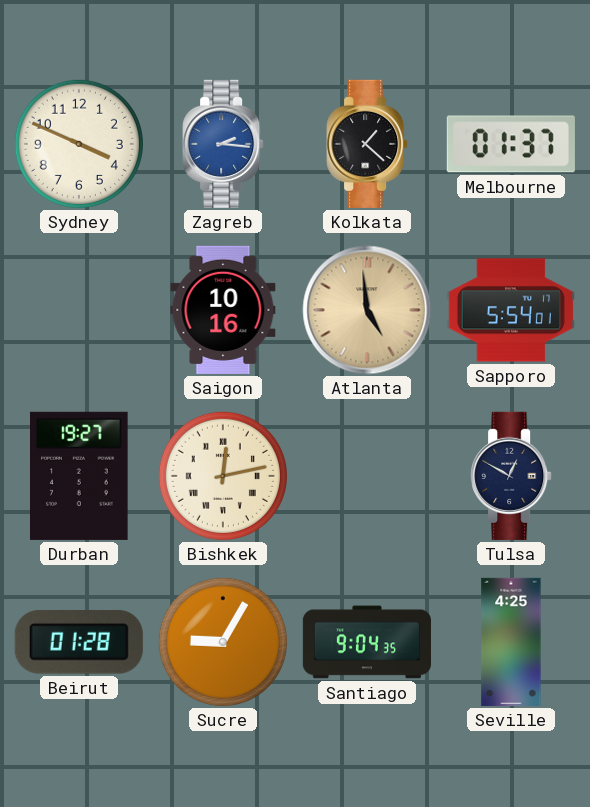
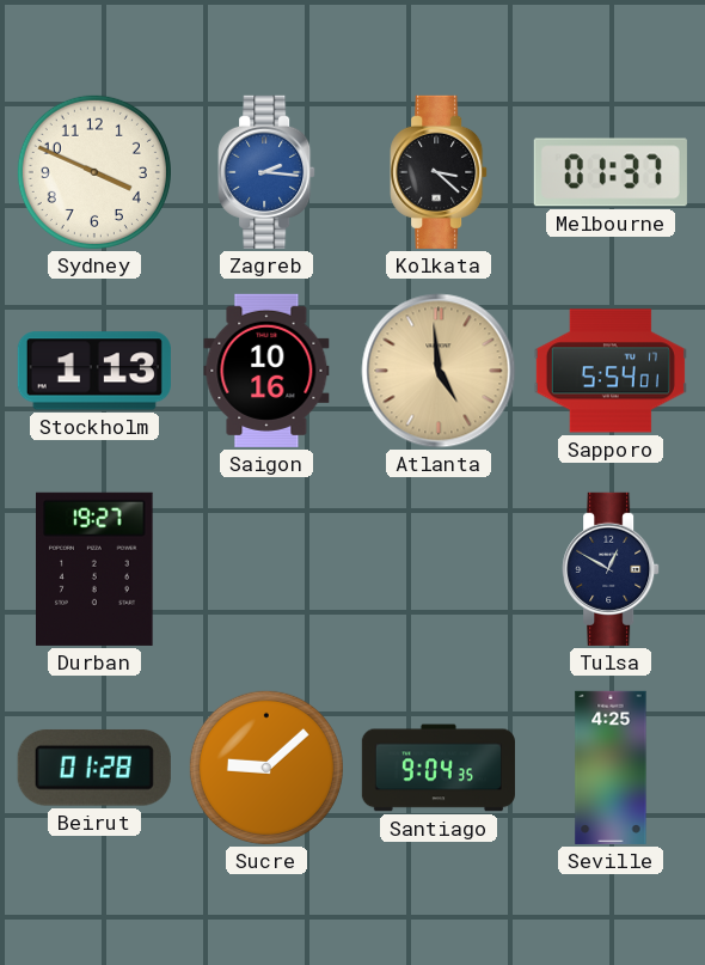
Kolkata: 1:22 -> 3:22 (439, 172)
Stockholm: none -> 1:13 (94, 371)
Bishkek: 12:13 -> none (223, 476)
Sucre: 9:05 -> 9:08 (266, 768)
